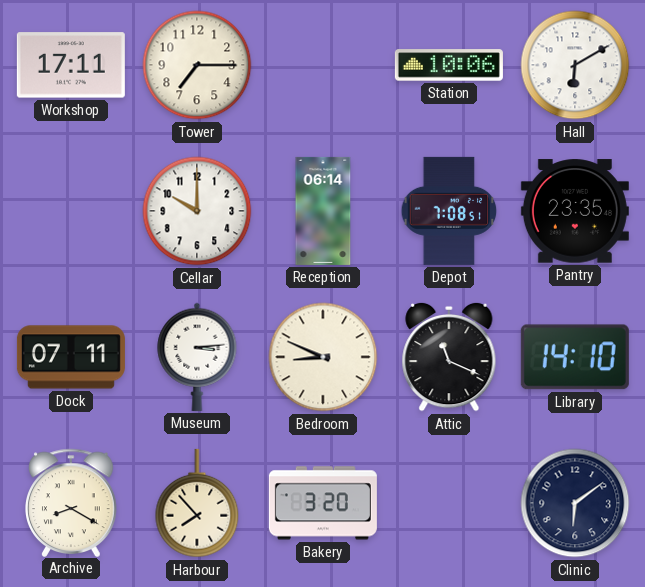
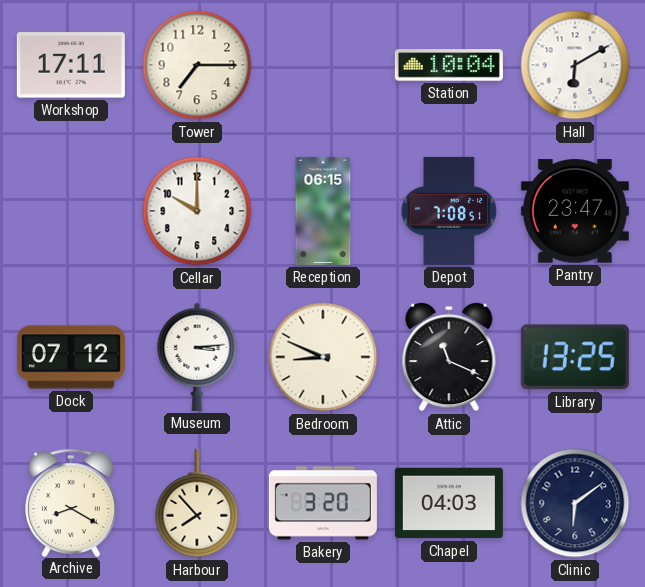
Station: 10:06 -> 10:04 (449, 65)
Reception: 06:14 -> 06:15 (323, 211)
Pantry: 23:35 -> 23:47 (575, 211)
Dock: 07:11 -> 07:12 (71, 357)
Library: 14:10 -> 13:25 (575, 357)
Chapel: none -> 04:03 (449, 503)
